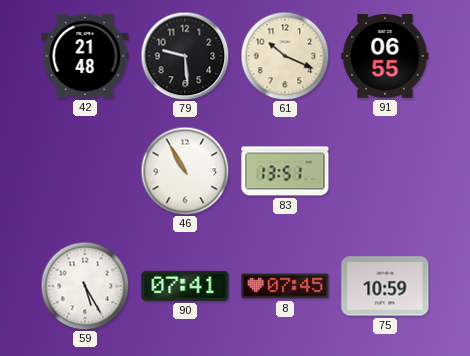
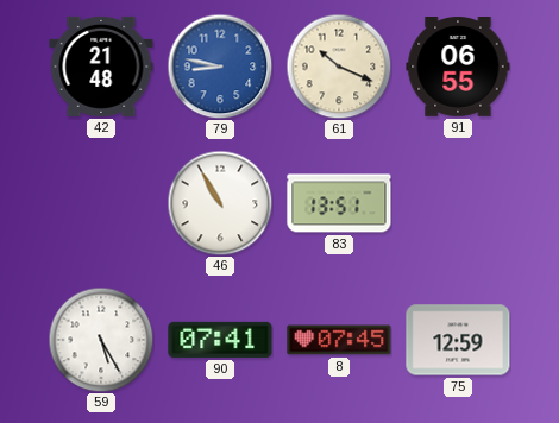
79: 9:29 -> 8:47 (220, 67)
79 dial: black -> blue (220, 67)
75: 10:59 -> 12:59 (458, 340)
